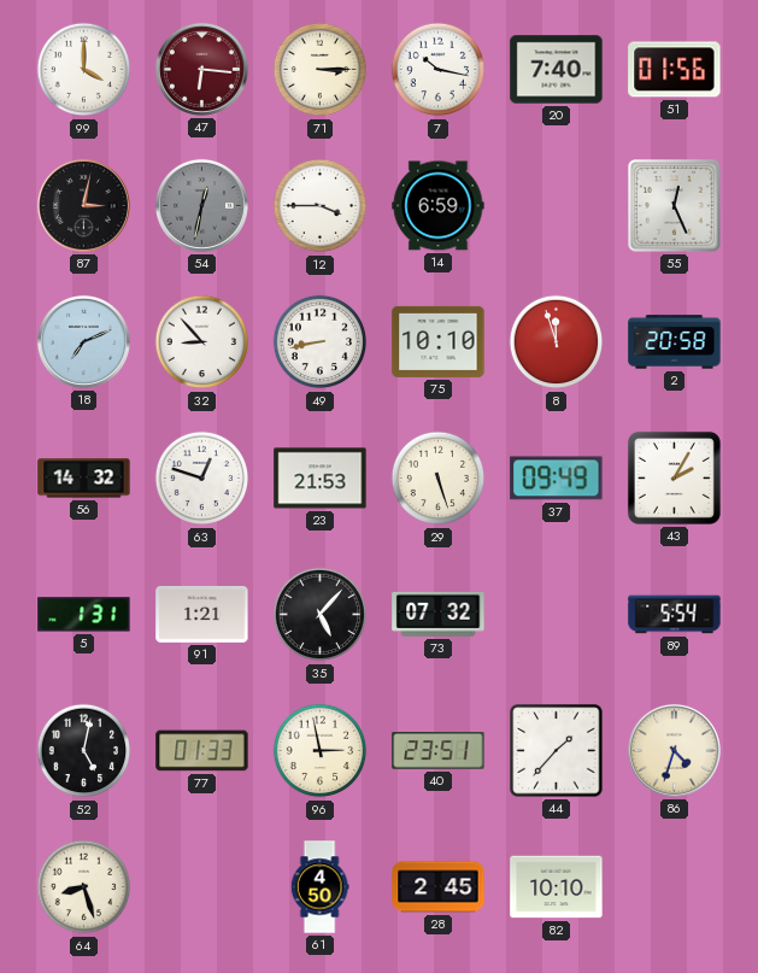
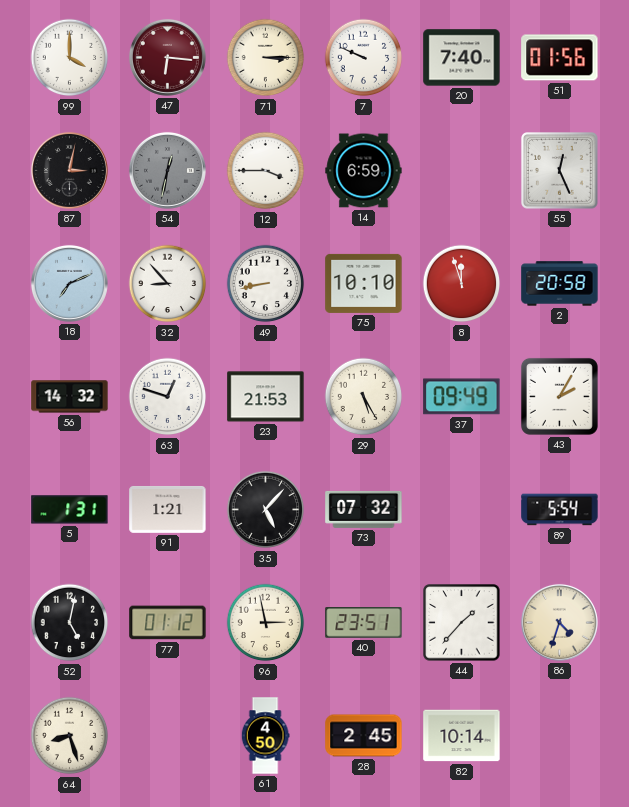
7: 10:17 -> 9:49 (364, 58)
29: 5:27 -> 5:25 (364, 397)
77: 01:33 -> 01:12 (168, 623)
82: 10:10 -> 10:14 (462, 736)
